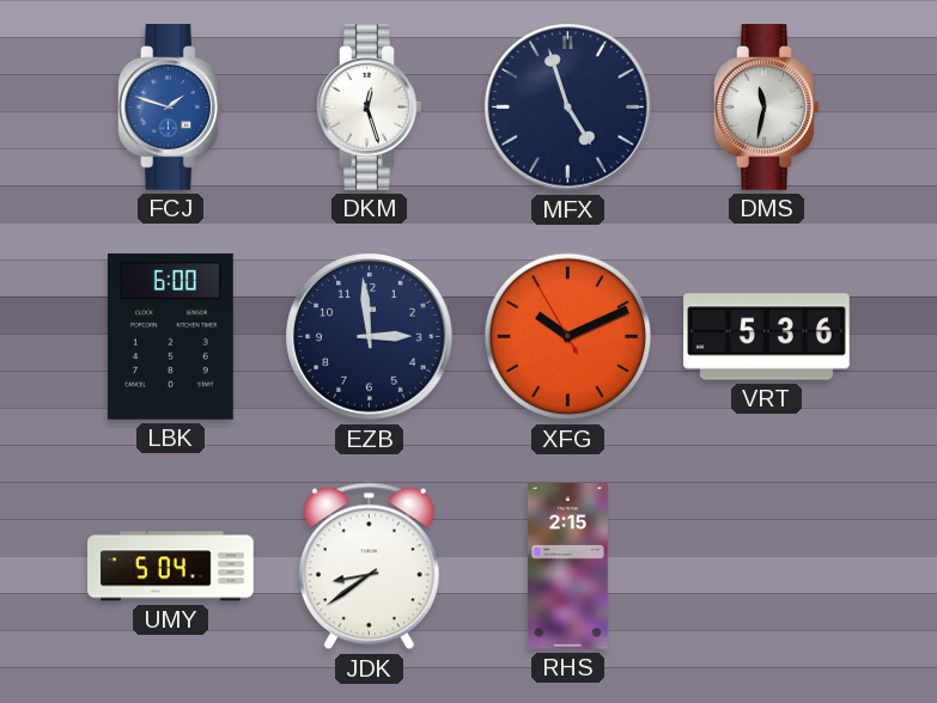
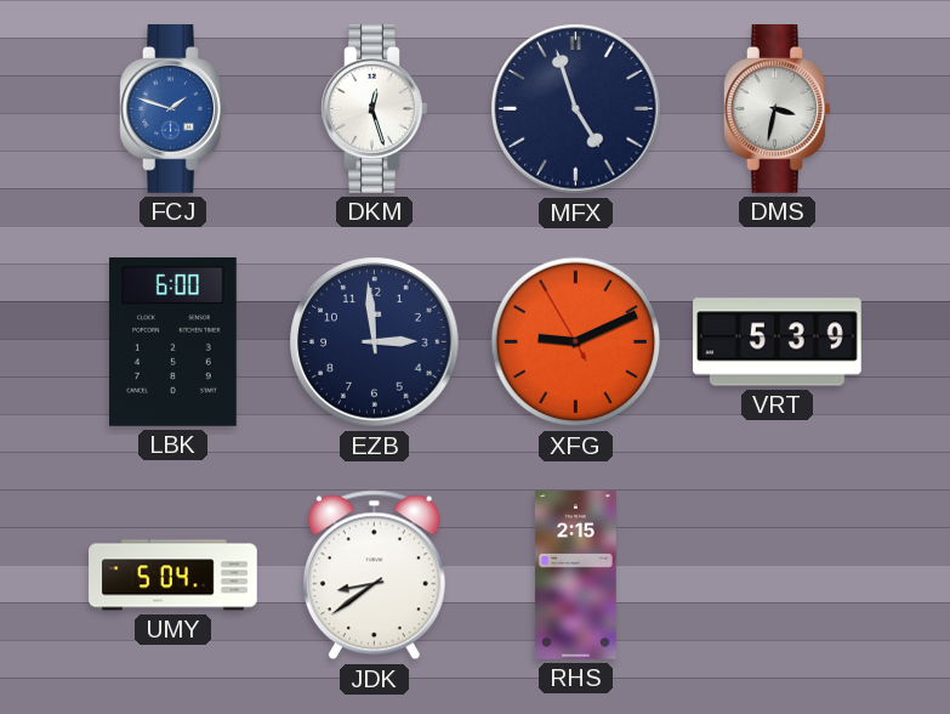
DMS: 11:32 -> 3:32 (778, 109)
XFG: 10:10 -> 9:10 (576, 342)
VRT: 5:36 -> 5:39 (778, 342)
